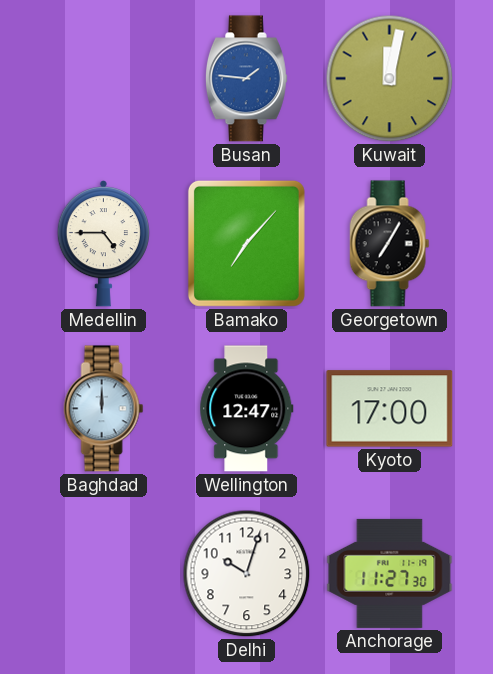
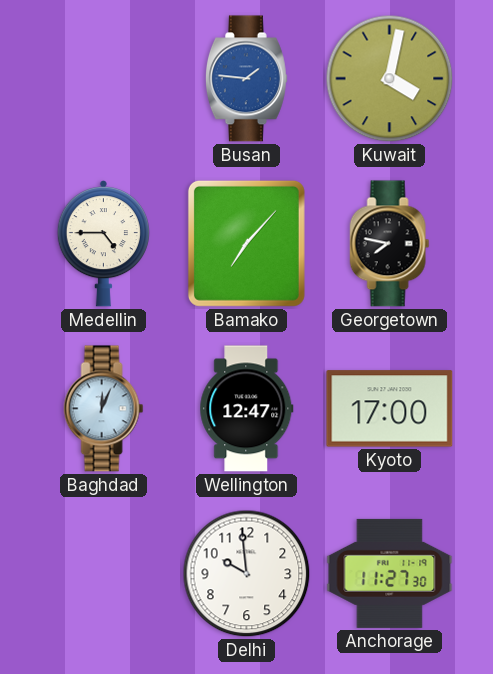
Kuwait: 12:02 -> 4:02 (390, 79)
Georgetown: 7:05 -> 7:47 (390, 244)
Baghdad: 12:00 -> 12:04 (104, 409)
Delhi: 10:03 -> 9:59 (247, 574)
